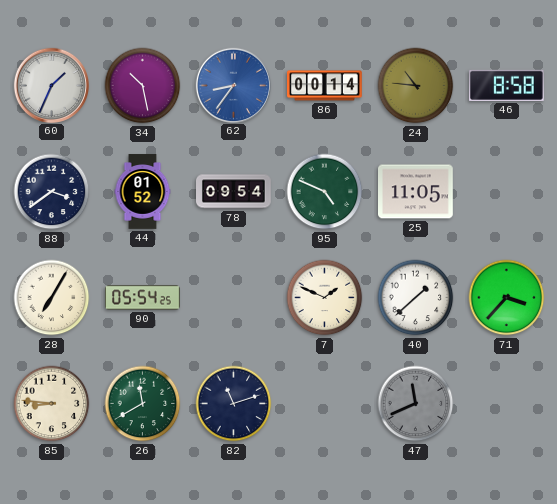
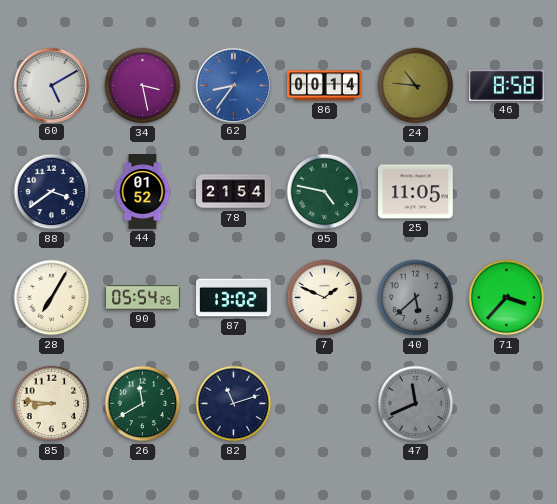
60: 1:34 -> 5:10 (51, 85)
34: 10:28 -> 3:28 (143, 86)
78: 09:54 -> 21:54 (234, 192)
95: 4:49 -> 4:47 (325, 192)
87: none -> 13:02 (234, 298)
40: 1:38 -> 5:38 (416, 298)
40 dial: white -> grey (416, 298)
